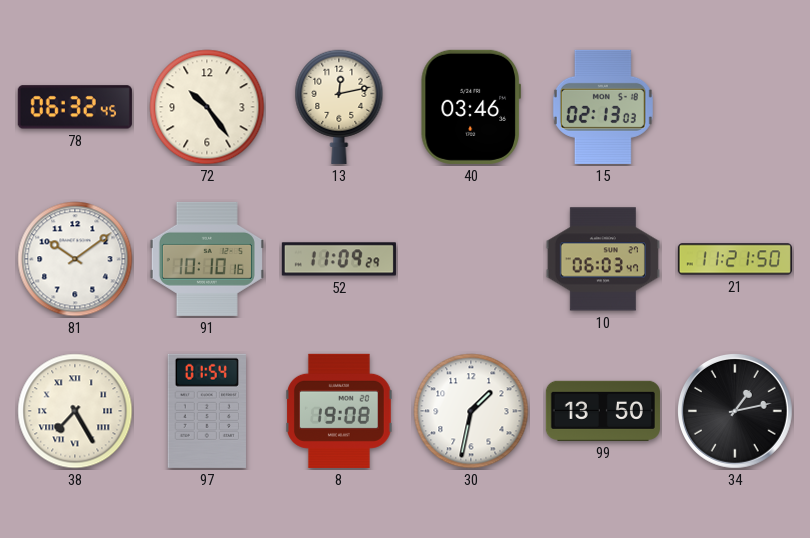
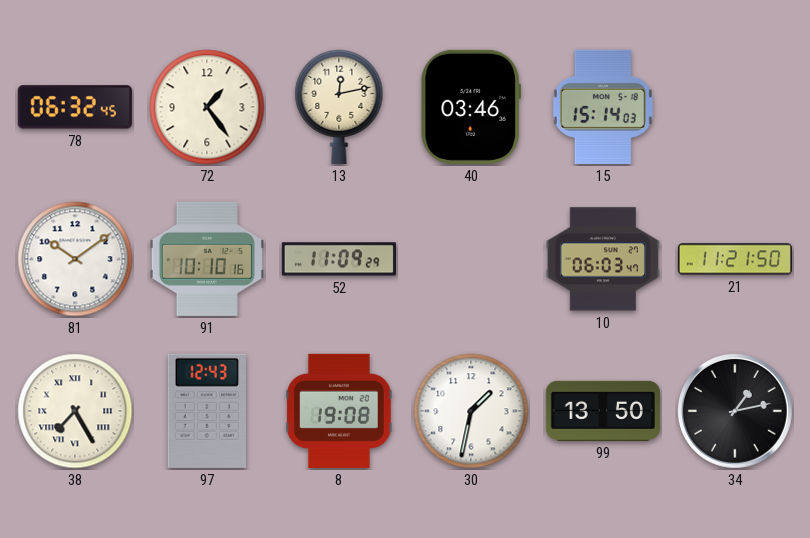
72: 10:24 -> 1:24 (207, 107)
15: 02:13 -> 15:14 (603, 107)
97: 01:54 -> 12:43 (207, 411)
